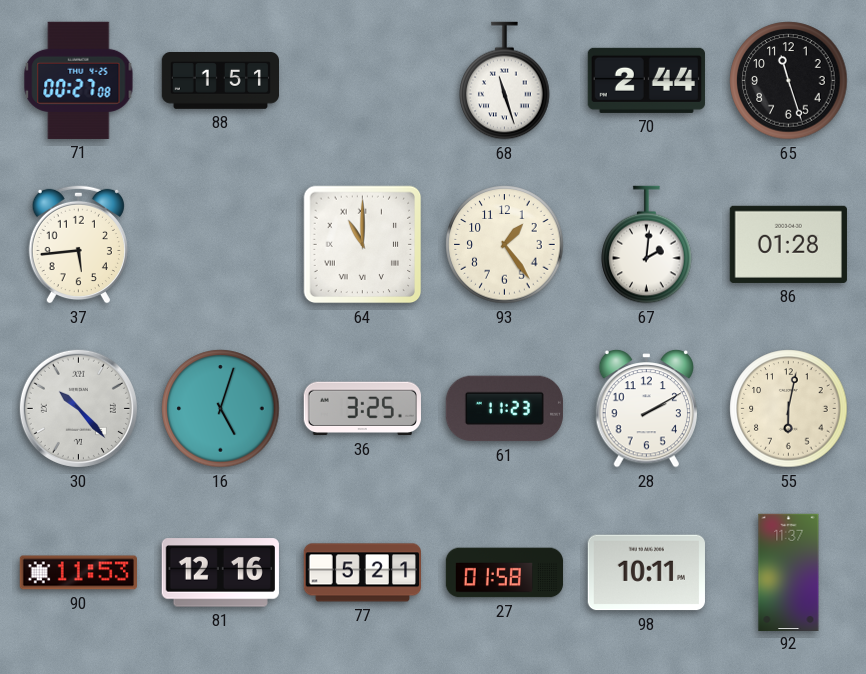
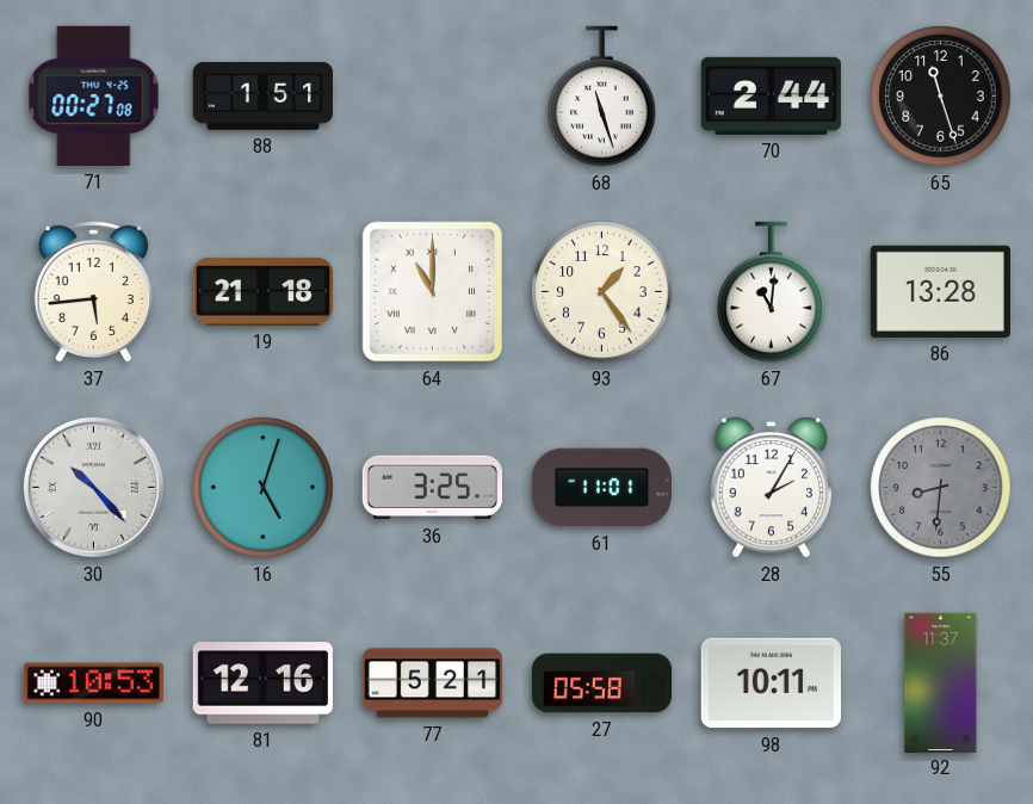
19: none -> 21:18 (262, 291)
67: 2:01 -> 11:01 (772, 292)
86: 01:28 -> 13:28 (940, 291)
61: 11:23 -> 11:01 (601, 488)
28: 2:10 -> 2:05 (772, 488)
55: 6:02 -> 8:31 (941, 488)
55 dial: cream -> grey (941, 488)
90: 11:53 -> 10:53 (93, 684)
27: 01:58 -> 05:58 (602, 684)
